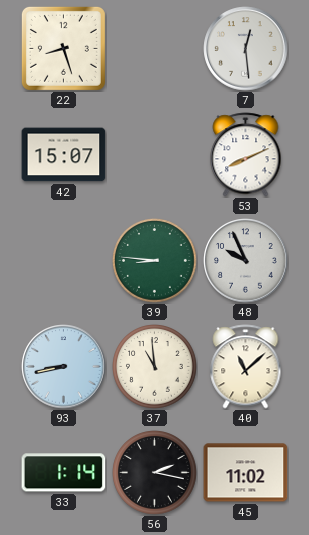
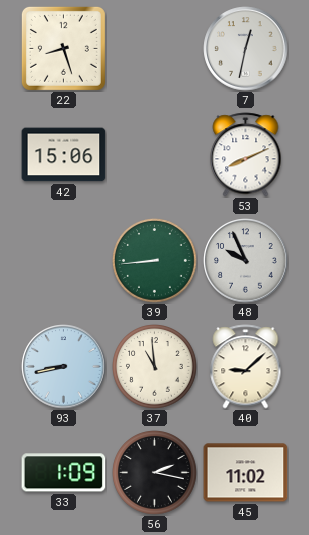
7: 12:29 -> 12:32 (246, 49)
42: 15:07 -> 15:06 (64, 155)
39: 8:46 -> 8:44 (155, 261)
40: 11:08 -> 9:08 (246, 367)
33: 1:14 -> 1:09 (64, 473)
